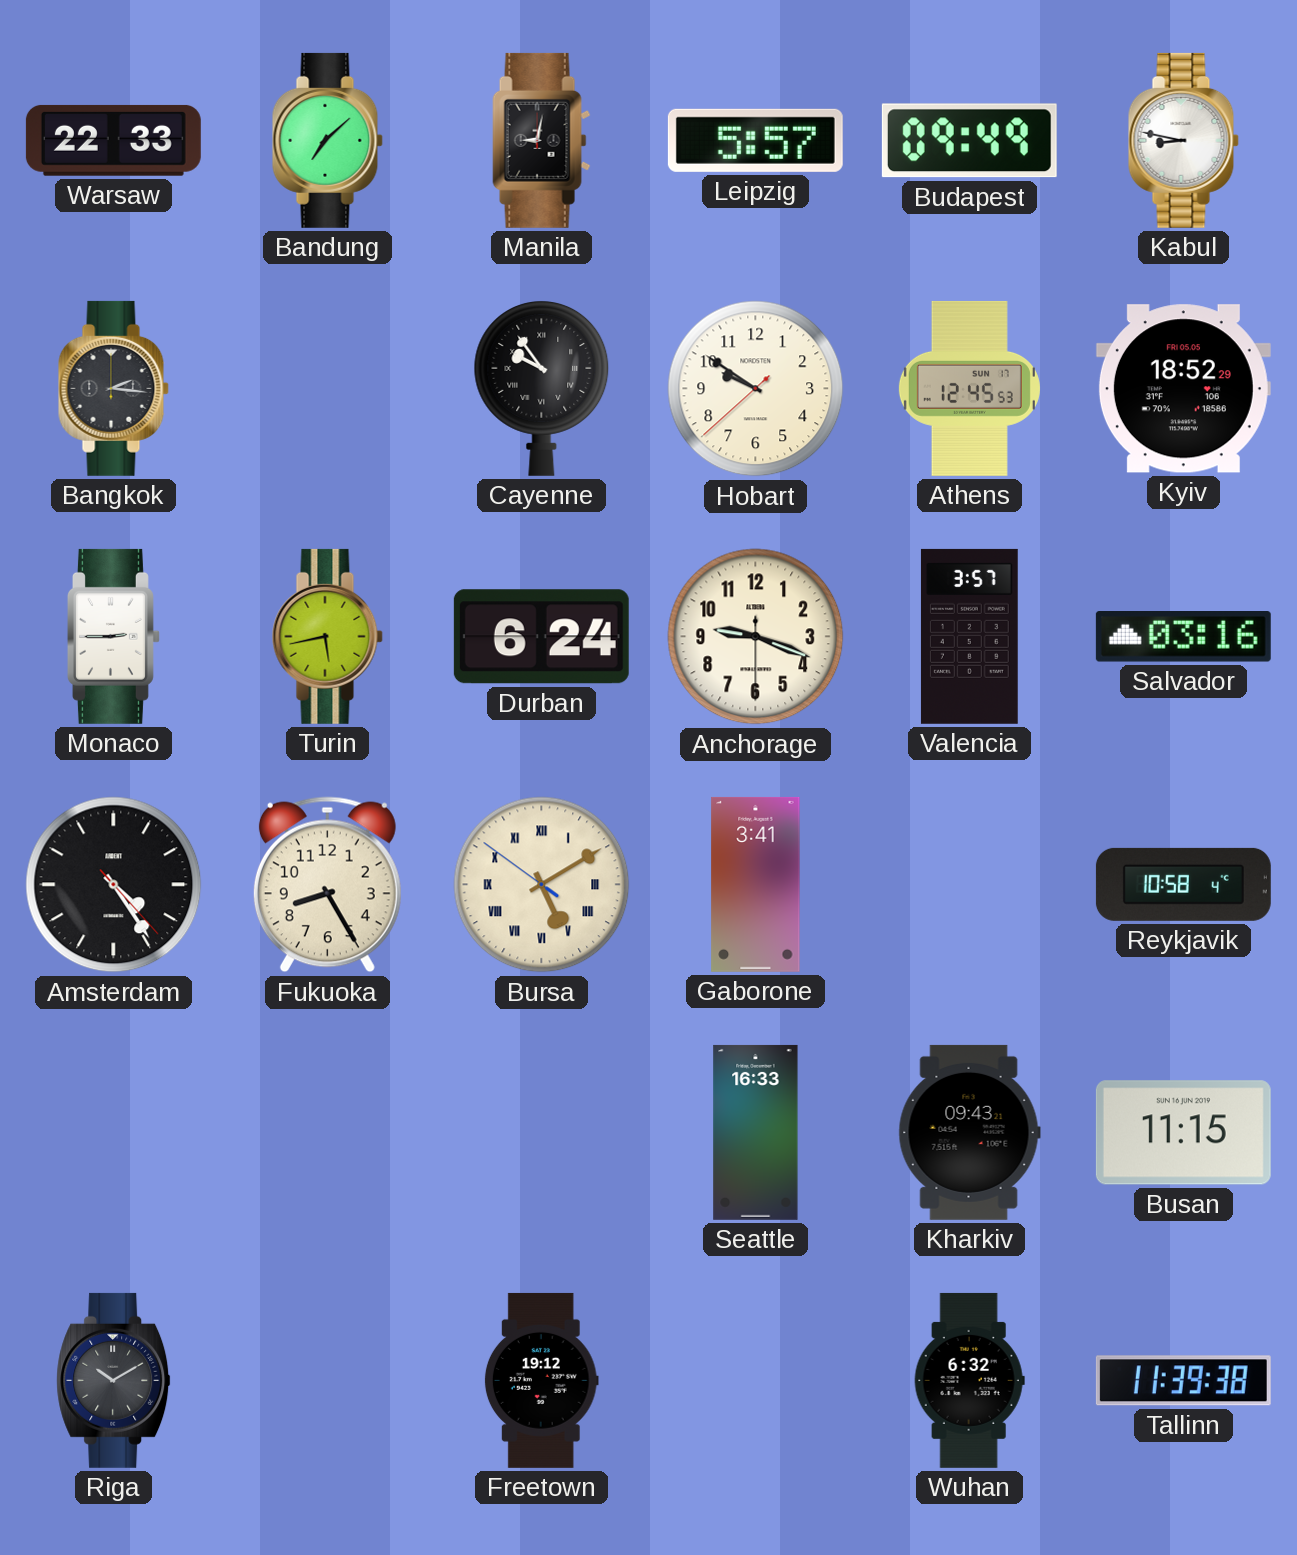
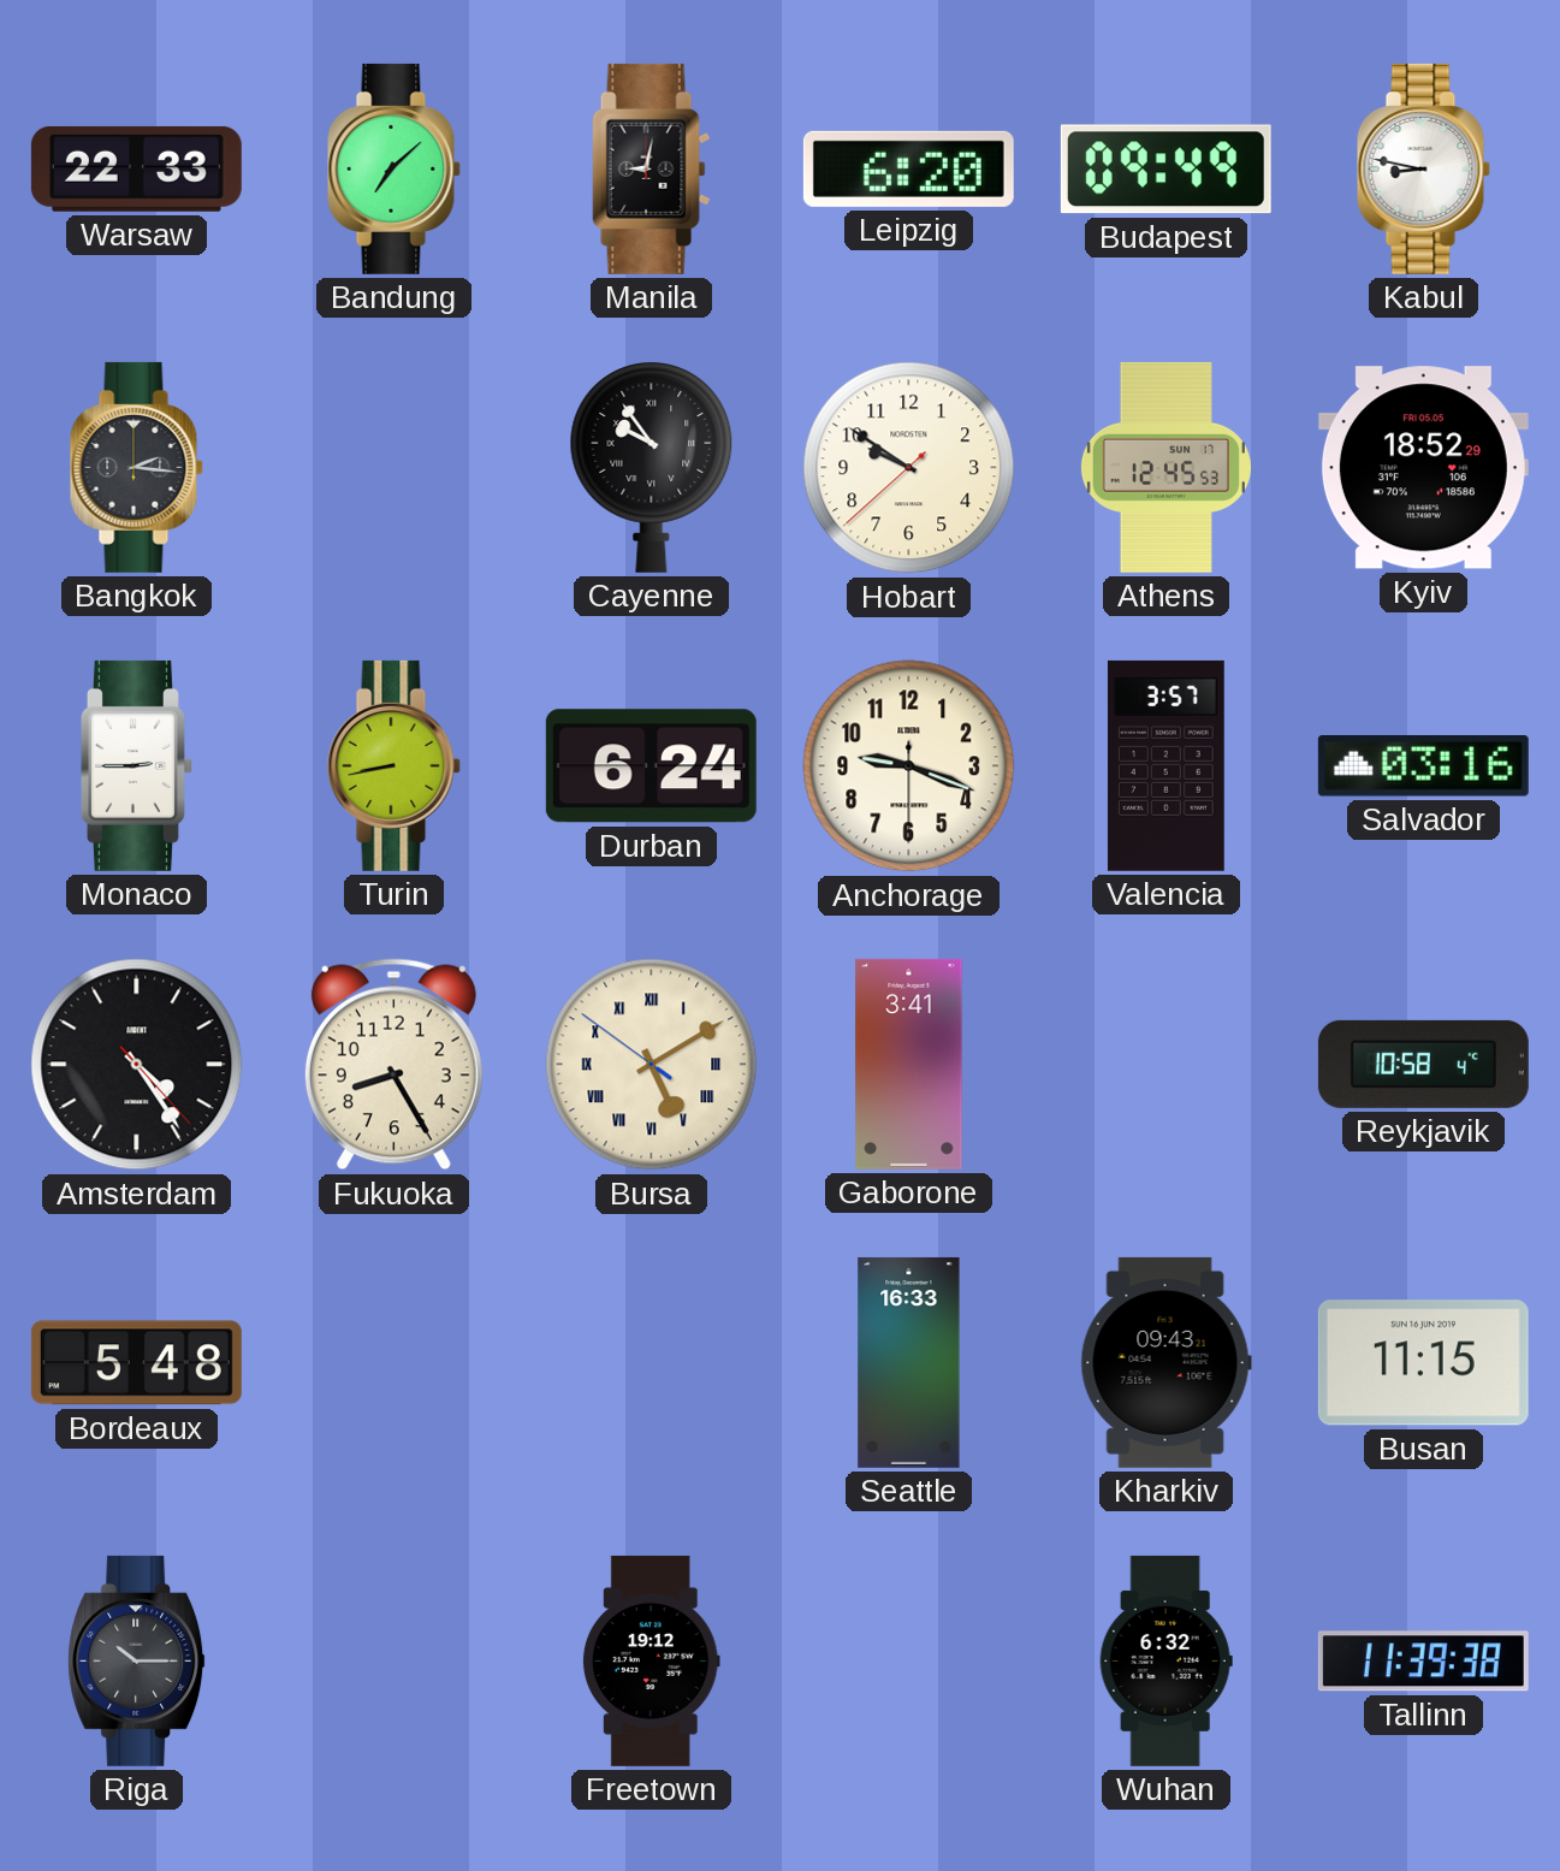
Leipzig: 5:57 -> 6:20 (908, 168)
Turin: 5:43 -> 8:43 (393, 765)
Bordeaux: none -> 5:48 (136, 1363)
Riga: 10:10 -> 10:15 (137, 1660)
